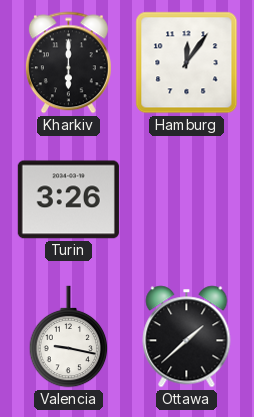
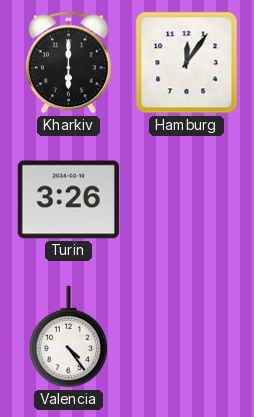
Valencia: 9:17 -> 4:24 (69, 337)
Ottawa: 1:38 -> none (187, 337)
